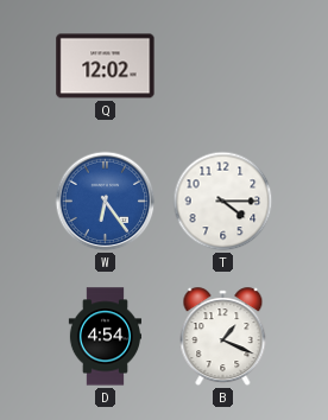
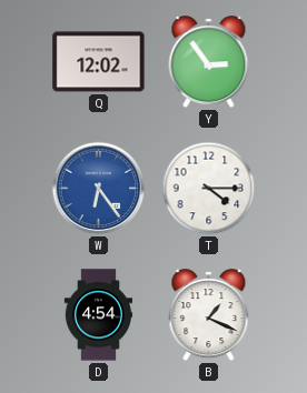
Y: none -> 2:54 (209, 62)
